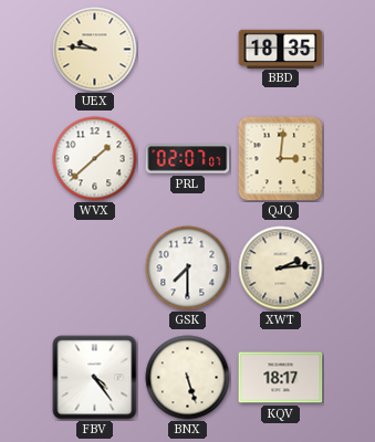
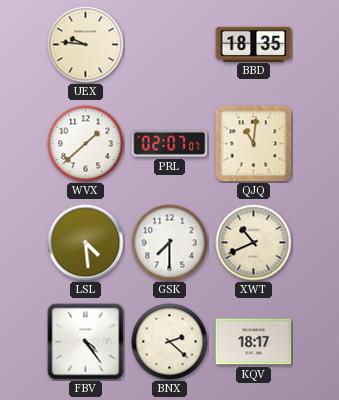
QJQ: 3:01 -> 11:01 (254, 144)
LSL: none -> 4:29 (86, 243)
XWT: 2:14 -> 10:41 (254, 243)
BNX: 5:27 -> 2:22 (170, 342)
